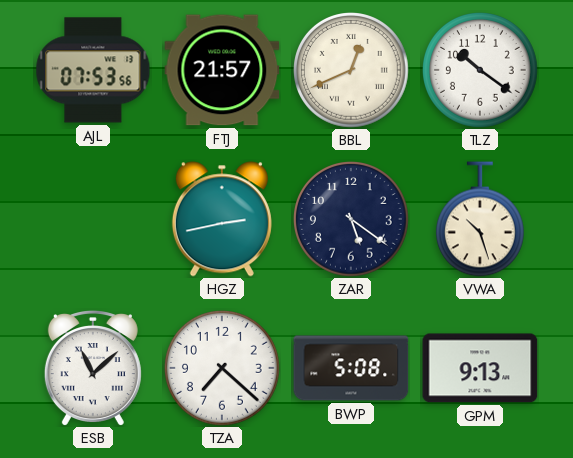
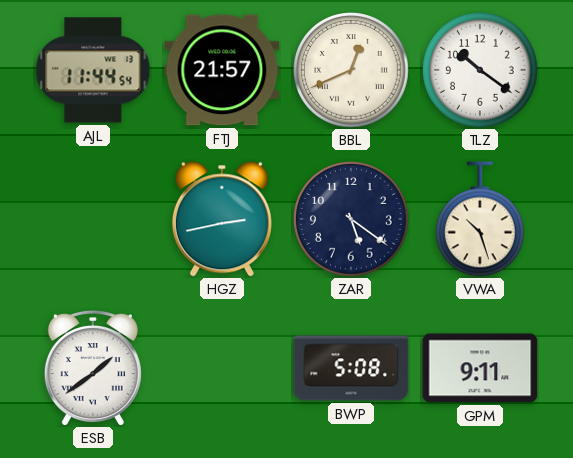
AJL: 07:53 -> 11:44 (93, 70)
ESB: 11:08 -> 1:39 (93, 368)
TZA: 7:22 -> none (223, 369)
GPM: 9:13 -> 9:11 (480, 368)
